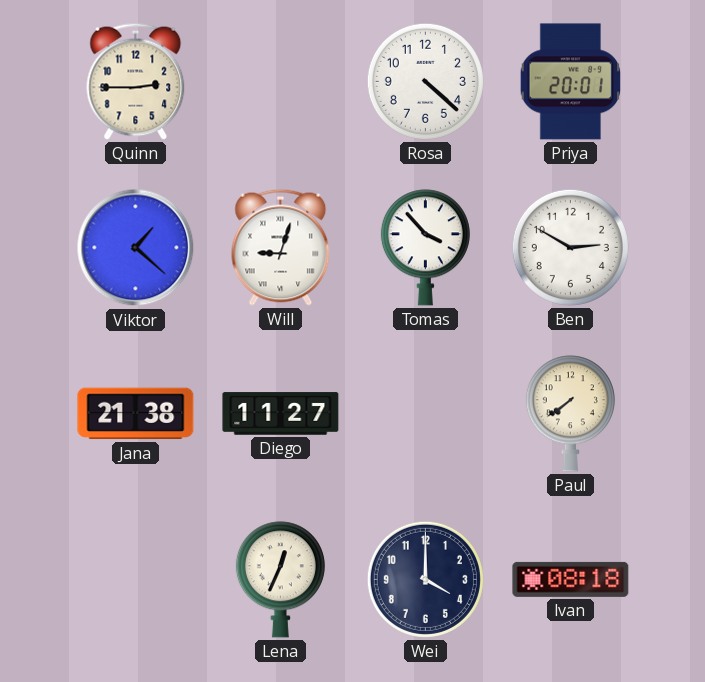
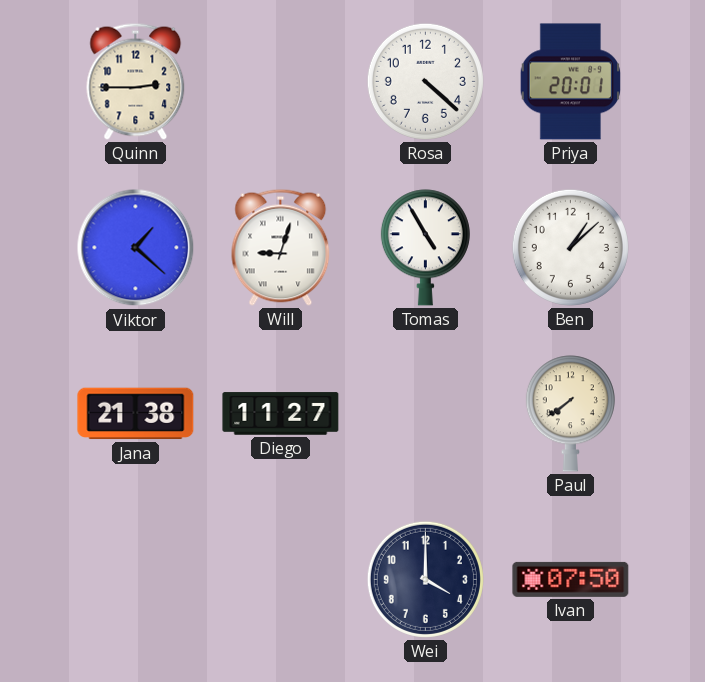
Tomas: 3:53 -> 4:55 (425, 248)
Ben: 2:50 -> 1:08 (570, 247)
Lena: 12:34 -> none (280, 580)
Ivan: 08:18 -> 07:50 (571, 579)
